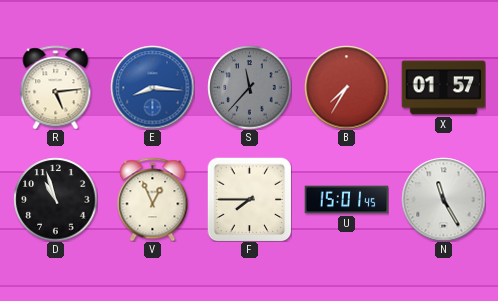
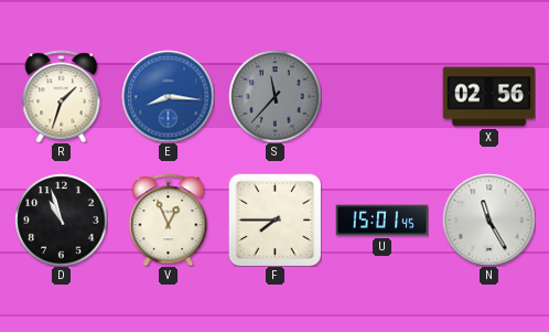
R: 5:14 -> 1:33 (62, 96)
B: 7:35 -> none (346, 87)
X: 01:57 -> 02:56 (488, 97)
